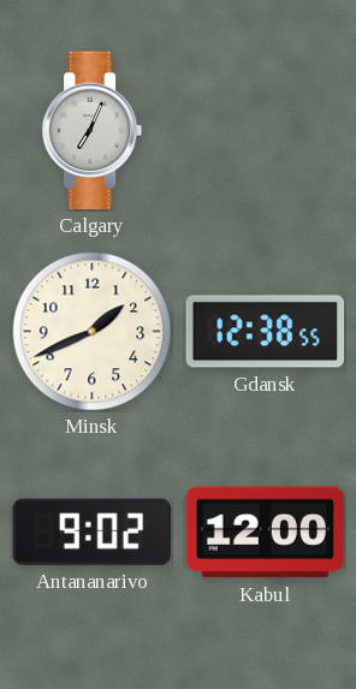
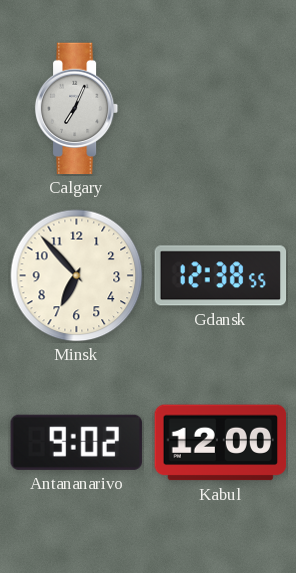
Minsk: 1:41 -> 6:53 (77, 276)
